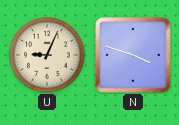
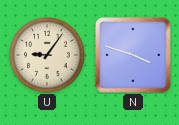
U: 9:04 -> 9:06 (47, 55)
